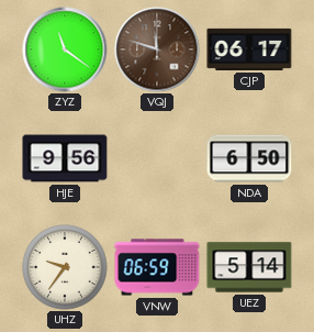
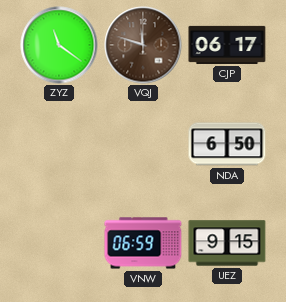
HJE: 9:56 -> none (65, 158)
UHZ: 9:36 -> none (65, 267)
UEZ: 5:14 -> 9:15 (227, 243)
